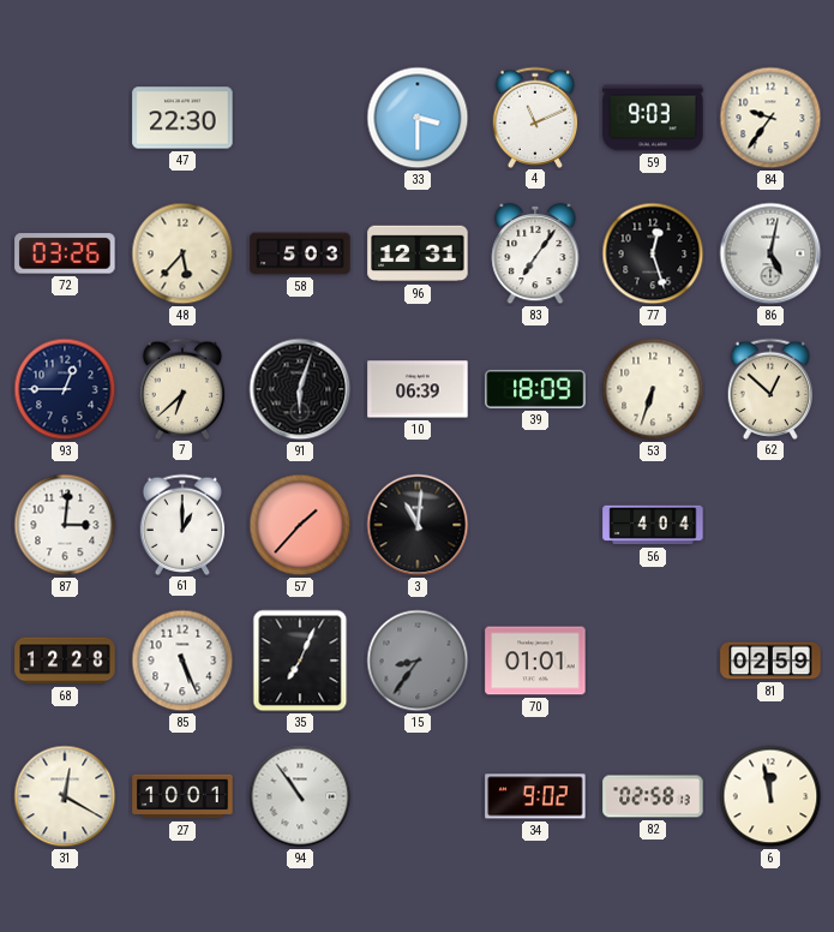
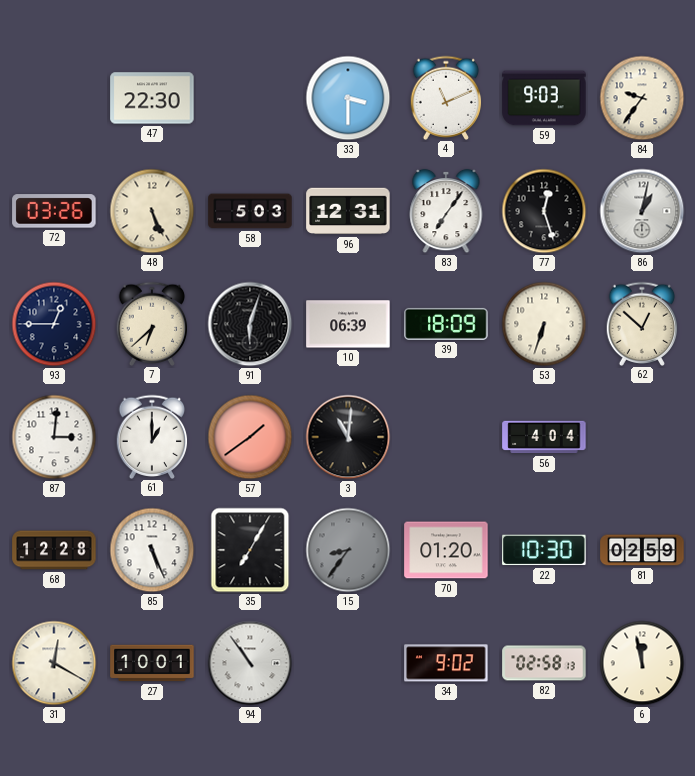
48: 5:37 -> 5:26 (152, 211)
86: 5:02 -> 1:02 (642, 211)
57: 1:37 -> 1:39 (250, 437)
35: 7:04 -> 7:05 (250, 550)
70: 01:01 -> 01:20 (446, 550)
22: none -> 10:30 (544, 550)
